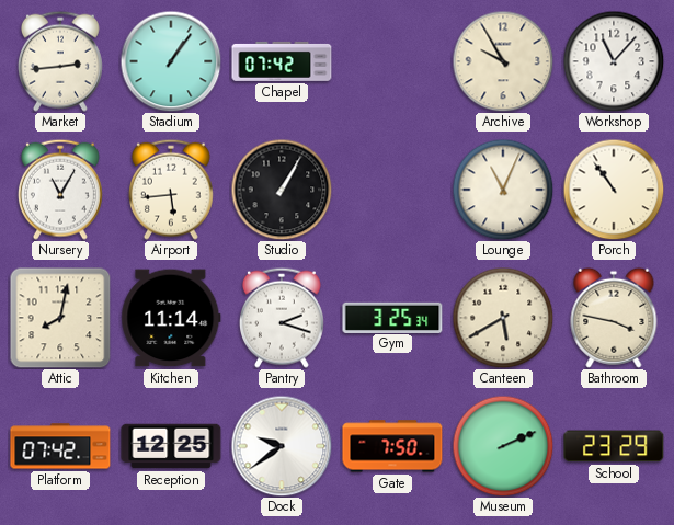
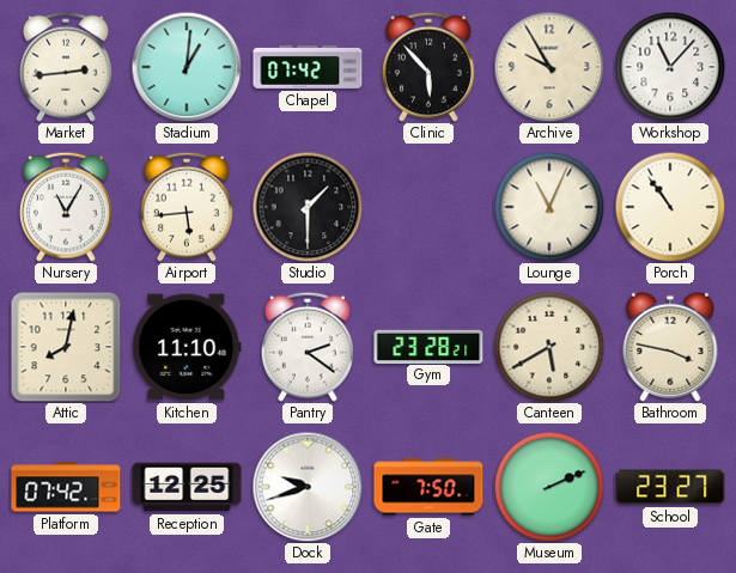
Stadium: 1:06 -> 1:01 (187, 67)
Clinic: none -> 5:53 (428, 67)
Studio: 1:05 -> 1:30 (308, 207)
Kitchen: 11:14 -> 11:10 (187, 347)
Pantry: 2:18 -> 2:21 (308, 347)
Gym: 3:25 -> 23:28 (428, 346)
Dock: 9:39 -> 9:42 (308, 487)
School: 23:29 -> 23:27 (670, 487)
